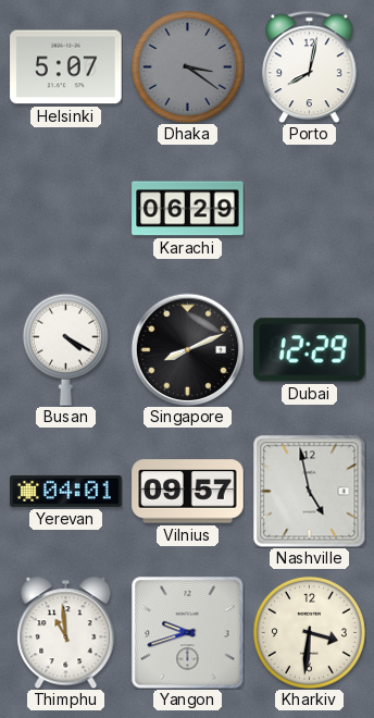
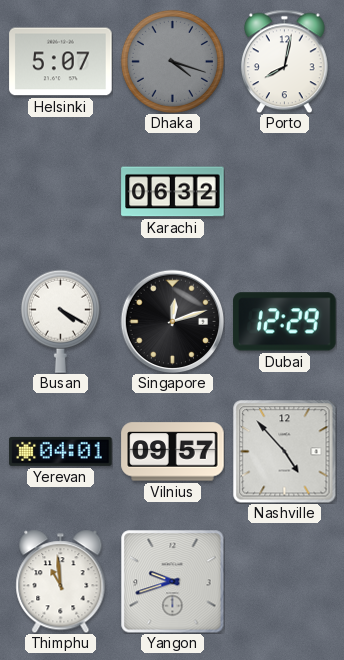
Dhaka: 3:21 -> 4:18 (172, 61)
Karachi: 06:29 -> 06:32 (173, 192)
Singapore: 8:11 -> 12:12 (172, 321)
Nashville: 4:58 -> 4:53 (284, 451)
Kharkiv: 3:31 -> none (309, 632)
